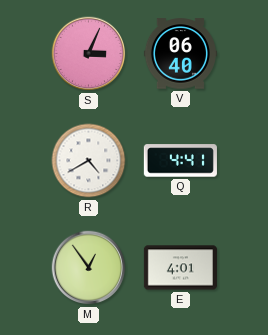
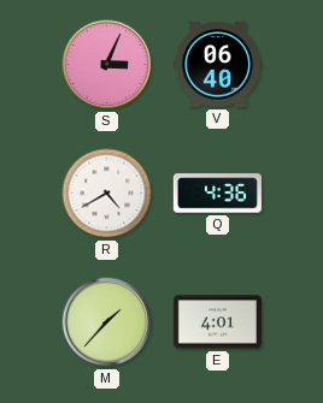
Q: 4:41 -> 4:36 (217, 194)
M: 12:54 -> 1:37 (107, 322)
